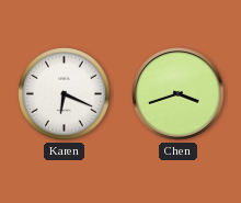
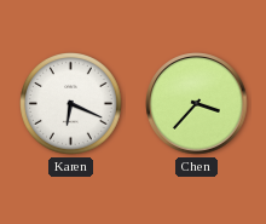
Chen: 3:42 -> 3:37 (197, 104)
